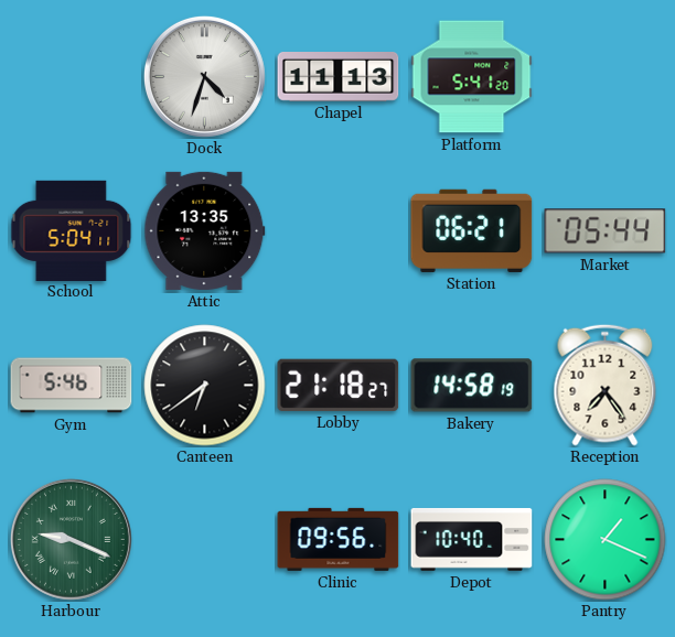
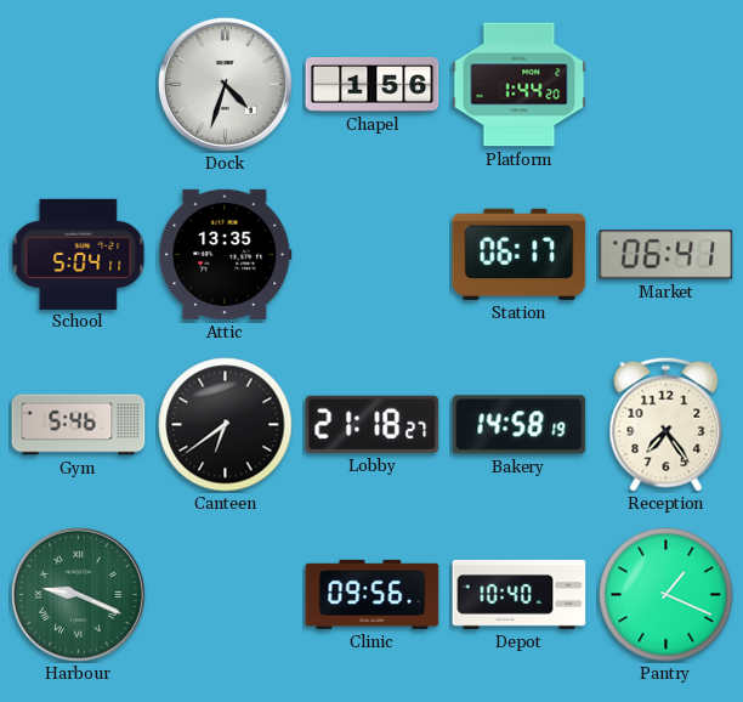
Chapel: 11:13 -> 1:56 (373, 85)
Platform: 5:41 -> 1:44 (520, 85)
Station: 06:21 -> 06:17 (520, 254)
Market: 05:44 -> 06:41 (667, 255)
